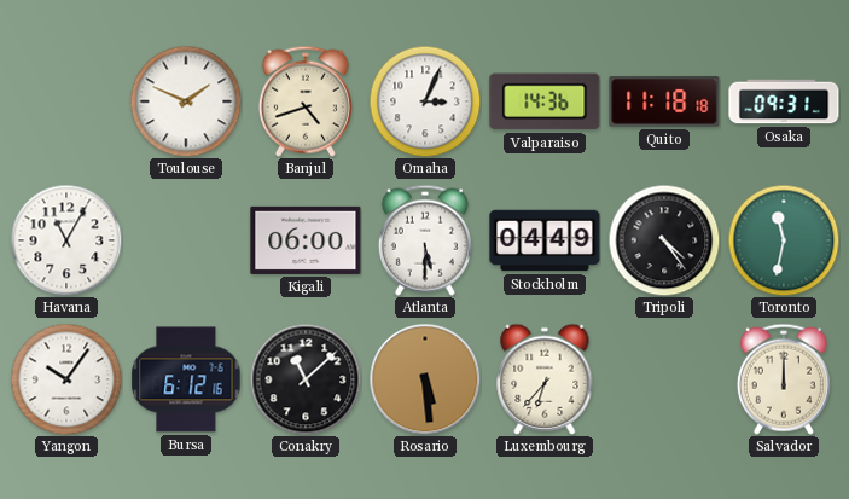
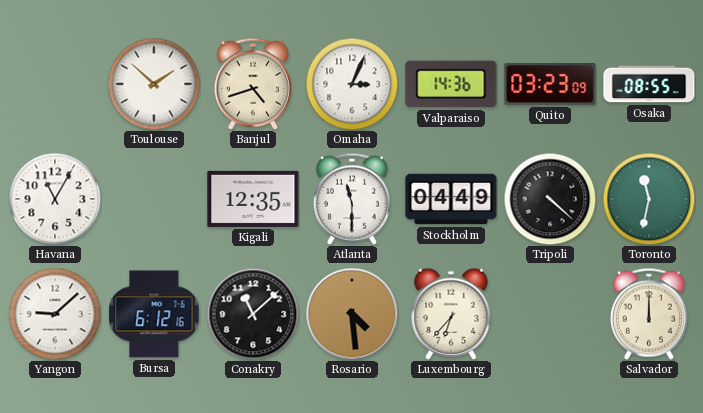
Toulouse: 1:49 -> 1:52 (154, 84)
Quito: 11:18 -> 03:23 (550, 84)
Osaka: 09:31 -> 08:55 (649, 84)
Kigali: 06:00 -> 12:35 (253, 199)
Atlanta: 5:30 -> 11:30 (352, 199)
Tripoli: 4:24 -> 4:22 (550, 199)
Yangon: 10:06 -> 9:08 (55, 314)
Rosario: 5:29 -> 4:29 (352, 314)
